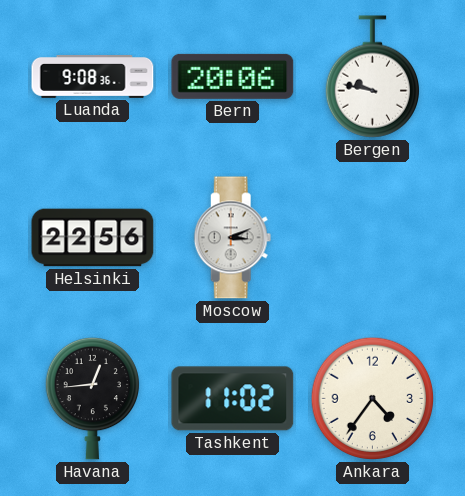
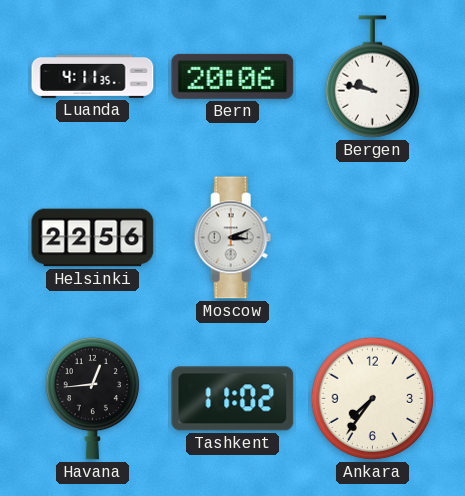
Luanda: 9:08 -> 4:11 (93, 77)
Ankara: 4:36 -> 7:36 (373, 399)
